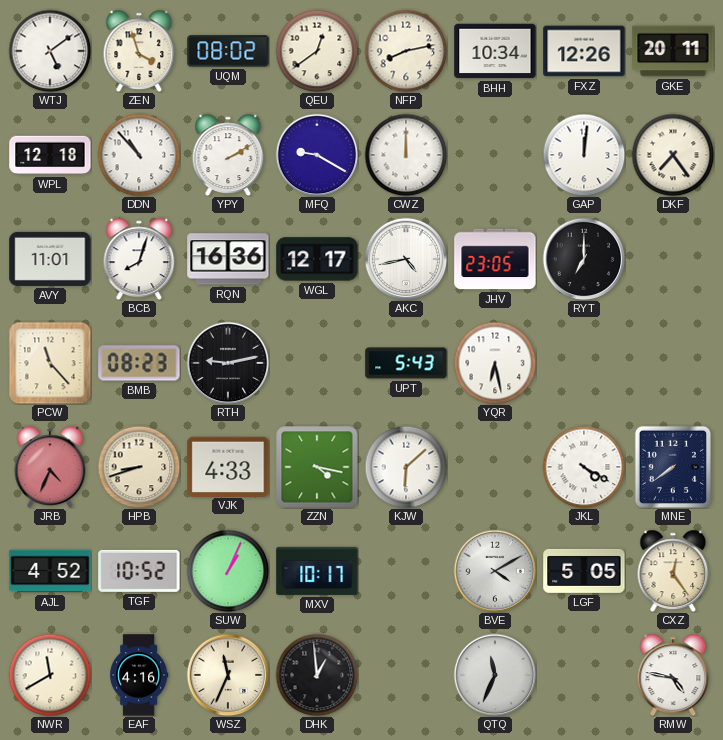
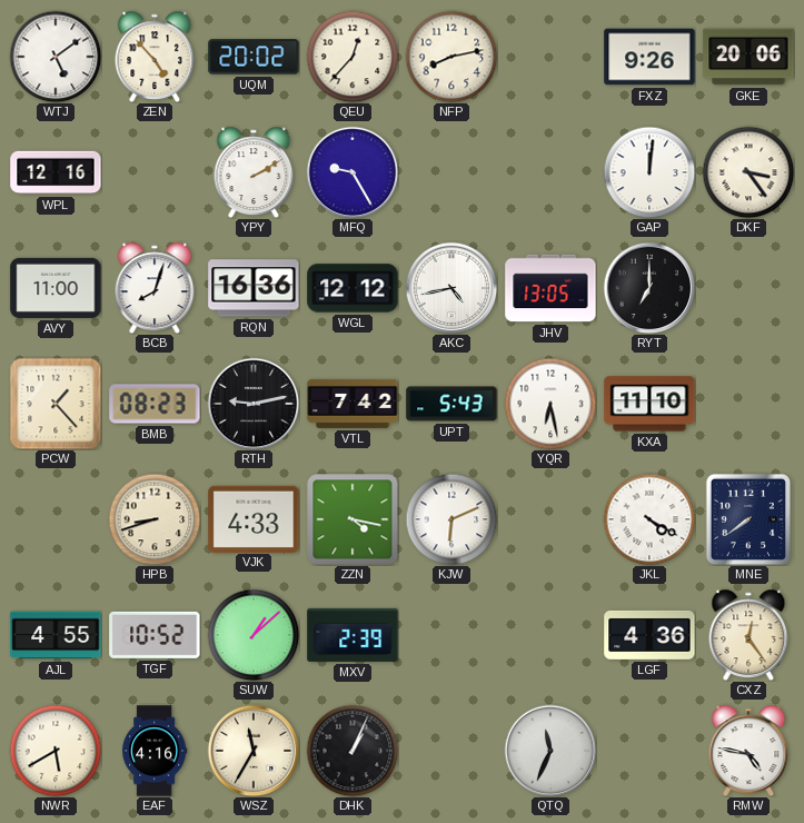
ZEN: 3:57 -> 4:53 (155, 56)
UQM: 08:02 -> 20:02 (254, 57)
QEU: 12:39 -> 12:37 (353, 57)
BHH: 10:34 -> none (495, 51)
FXZ: 12:26 -> 9:26 (649, 57)
GKE: 20:11 -> 20:06 (748, 57)
WPL: 12:18 -> 12:16 (56, 172)
DDN: 10:53 -> none (139, 155)
MFQ: 9:20 -> 9:25 (353, 172)
CWZ: 12:00 -> none (406, 155)
DKF: 7:24 -> 3:24 (748, 172)
AVY: 11:01 -> 11:00 (56, 288)
WGL: 12:17 -> 12:12 (353, 288)
JHV: 23:05 -> 13:05 (550, 288)
PCW: 11:23 -> 1:23 (56, 404)
VTL: none -> 7:42 (353, 404)
KXA: none -> 11:10 (649, 404)
JRB: 4:34 -> none (50, 466)
KJW: 6:08 -> 6:11 (451, 519)
AJL: 4:52 -> 4:55 (56, 635)
SUW: 1:04 -> 1:08 (254, 635)
MXV: 10:17 -> 2:39 (353, 635)
BVE: 4:10 -> none (495, 571)
LGF: 5:05 -> 4:36 (649, 635)
NWR: 11:40 -> 5:40 (56, 751)
WSZ: 11:34 -> 11:35 (254, 751)
DHK: 12:59 -> 1:04 (353, 751)
